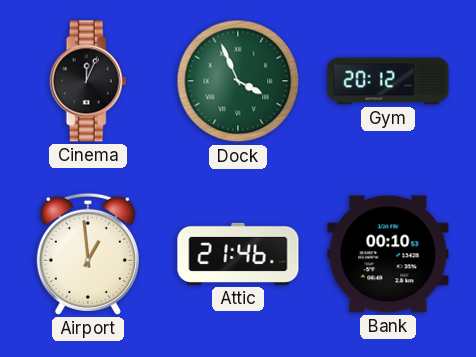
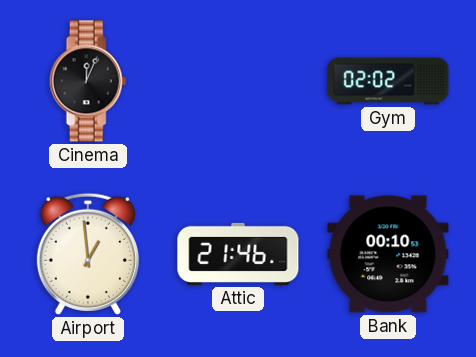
Dock: 3:56 -> none (238, 81)
Gym: 20:12 -> 02:02 (388, 81)
